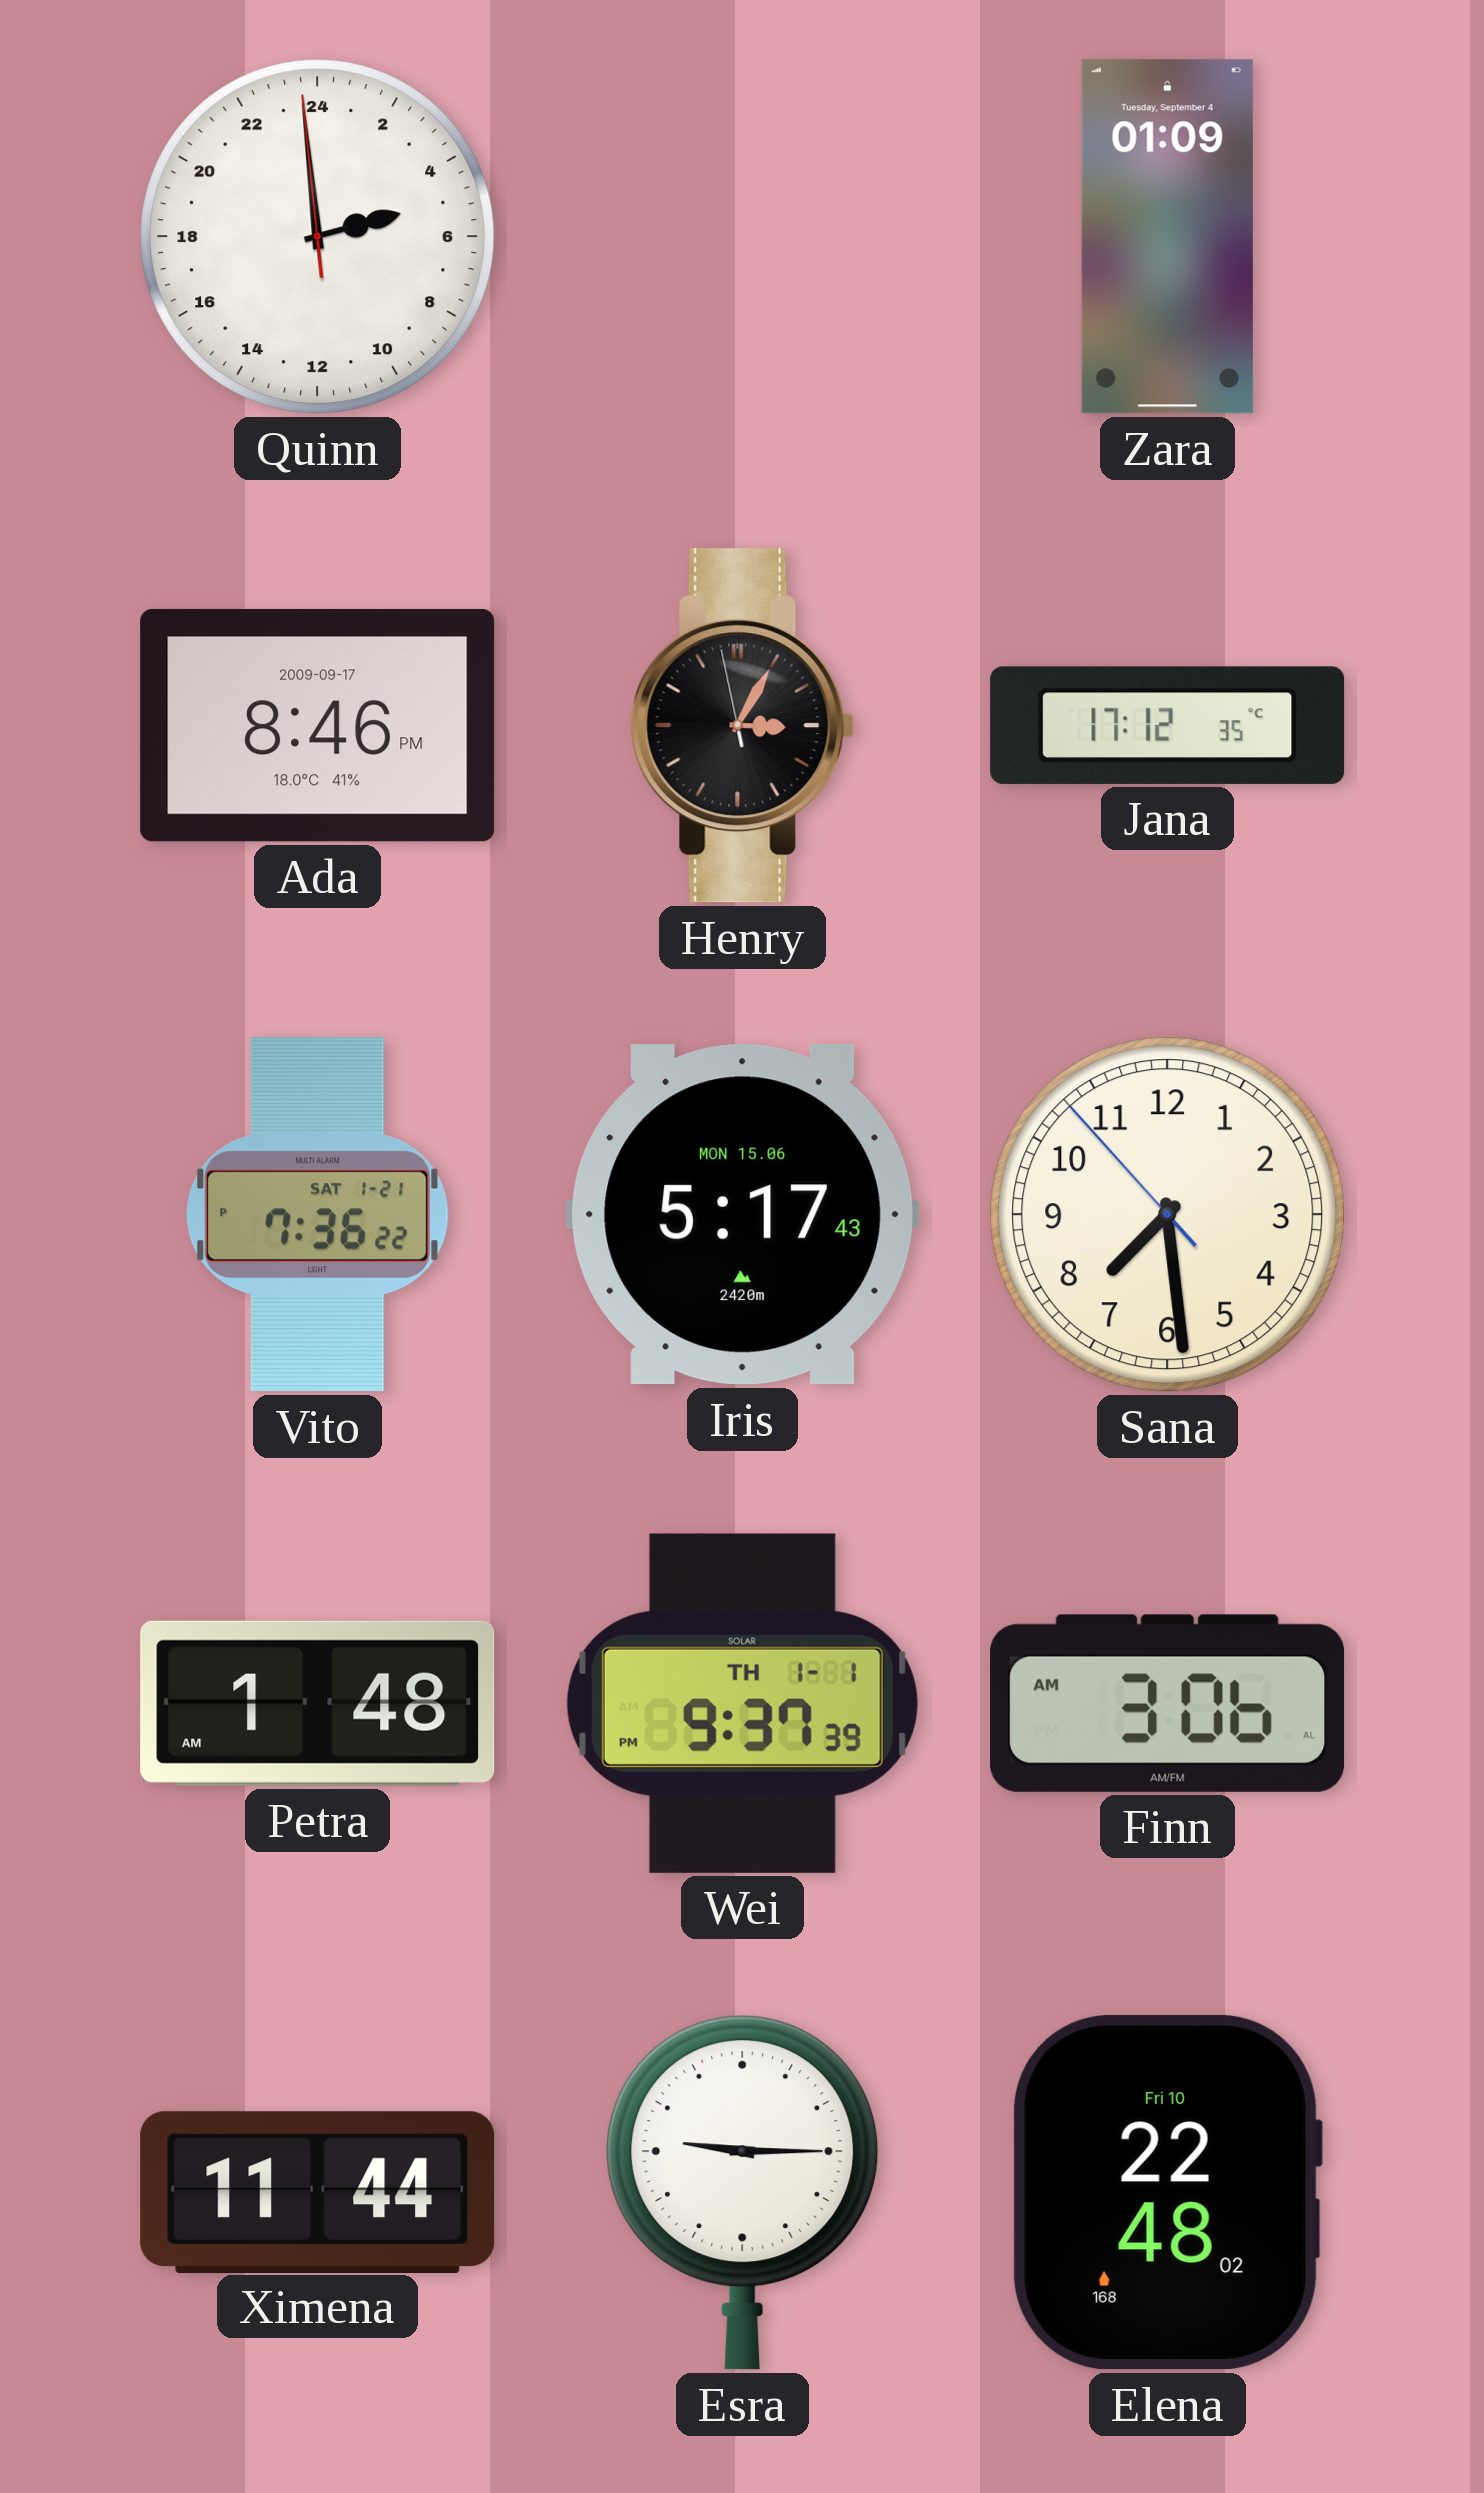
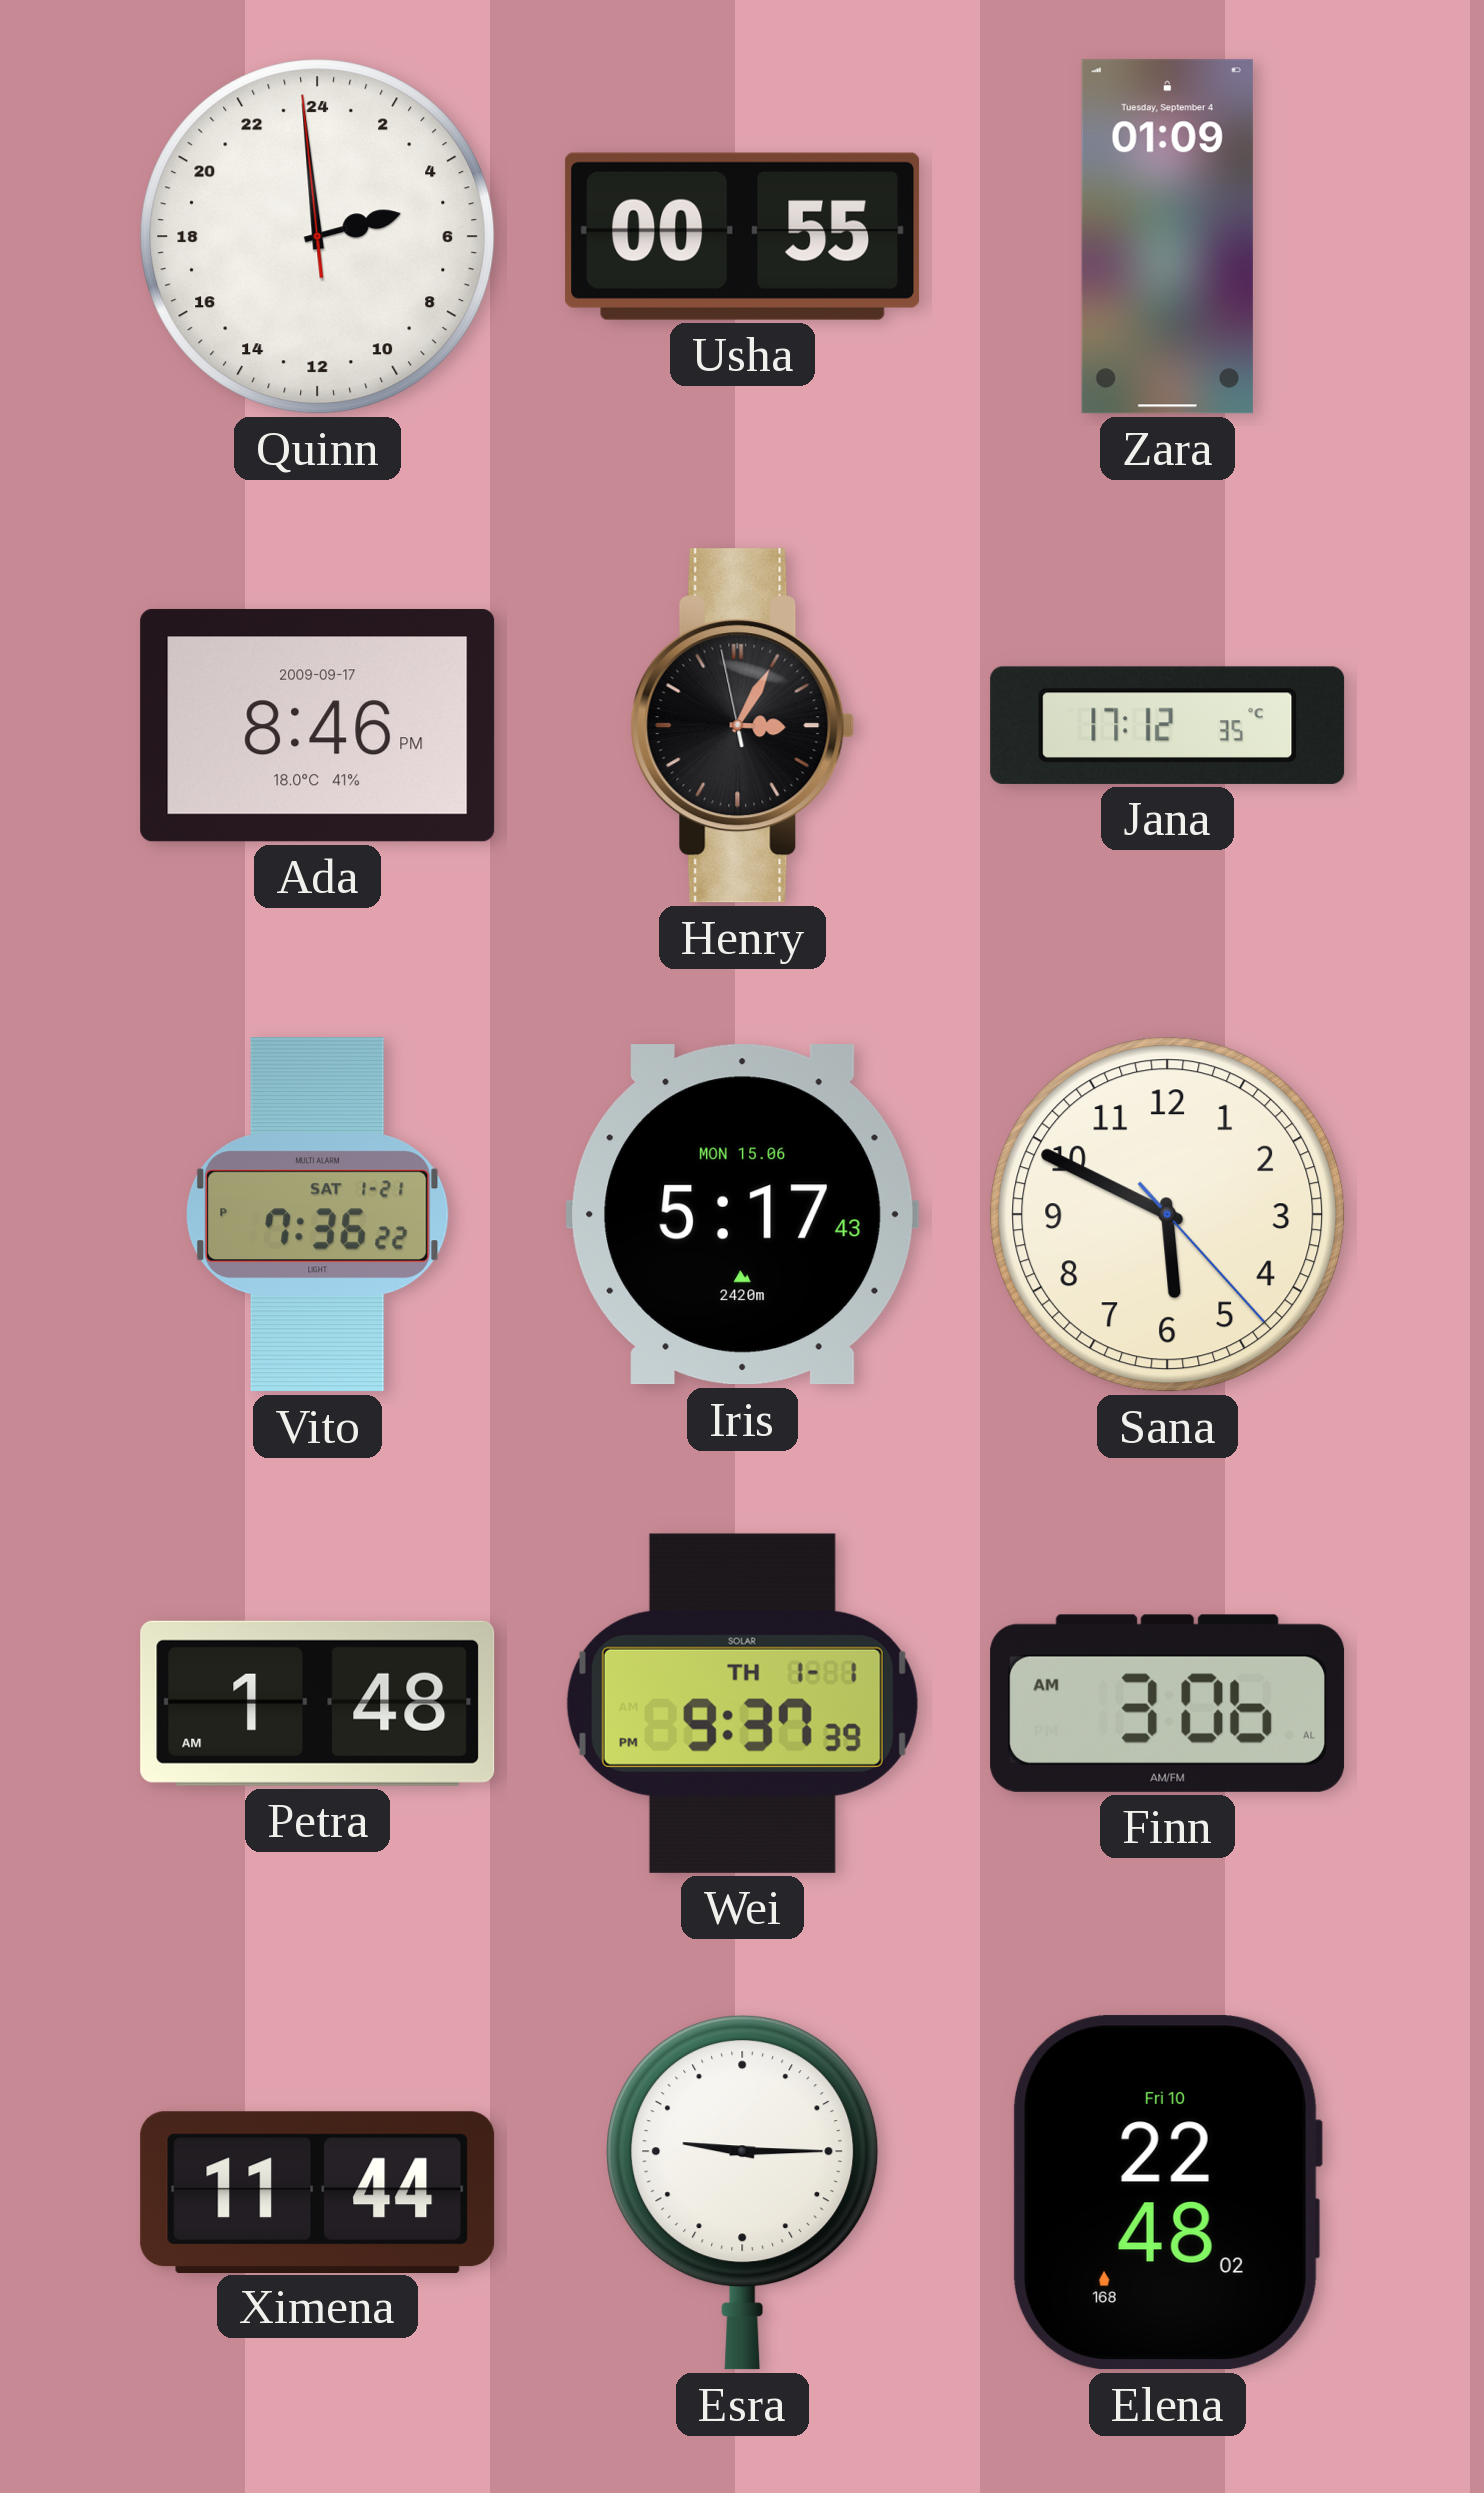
Usha: none -> 00:55 (743, 236)
Sana: 7:28 -> 5:49 (1168, 1215)
